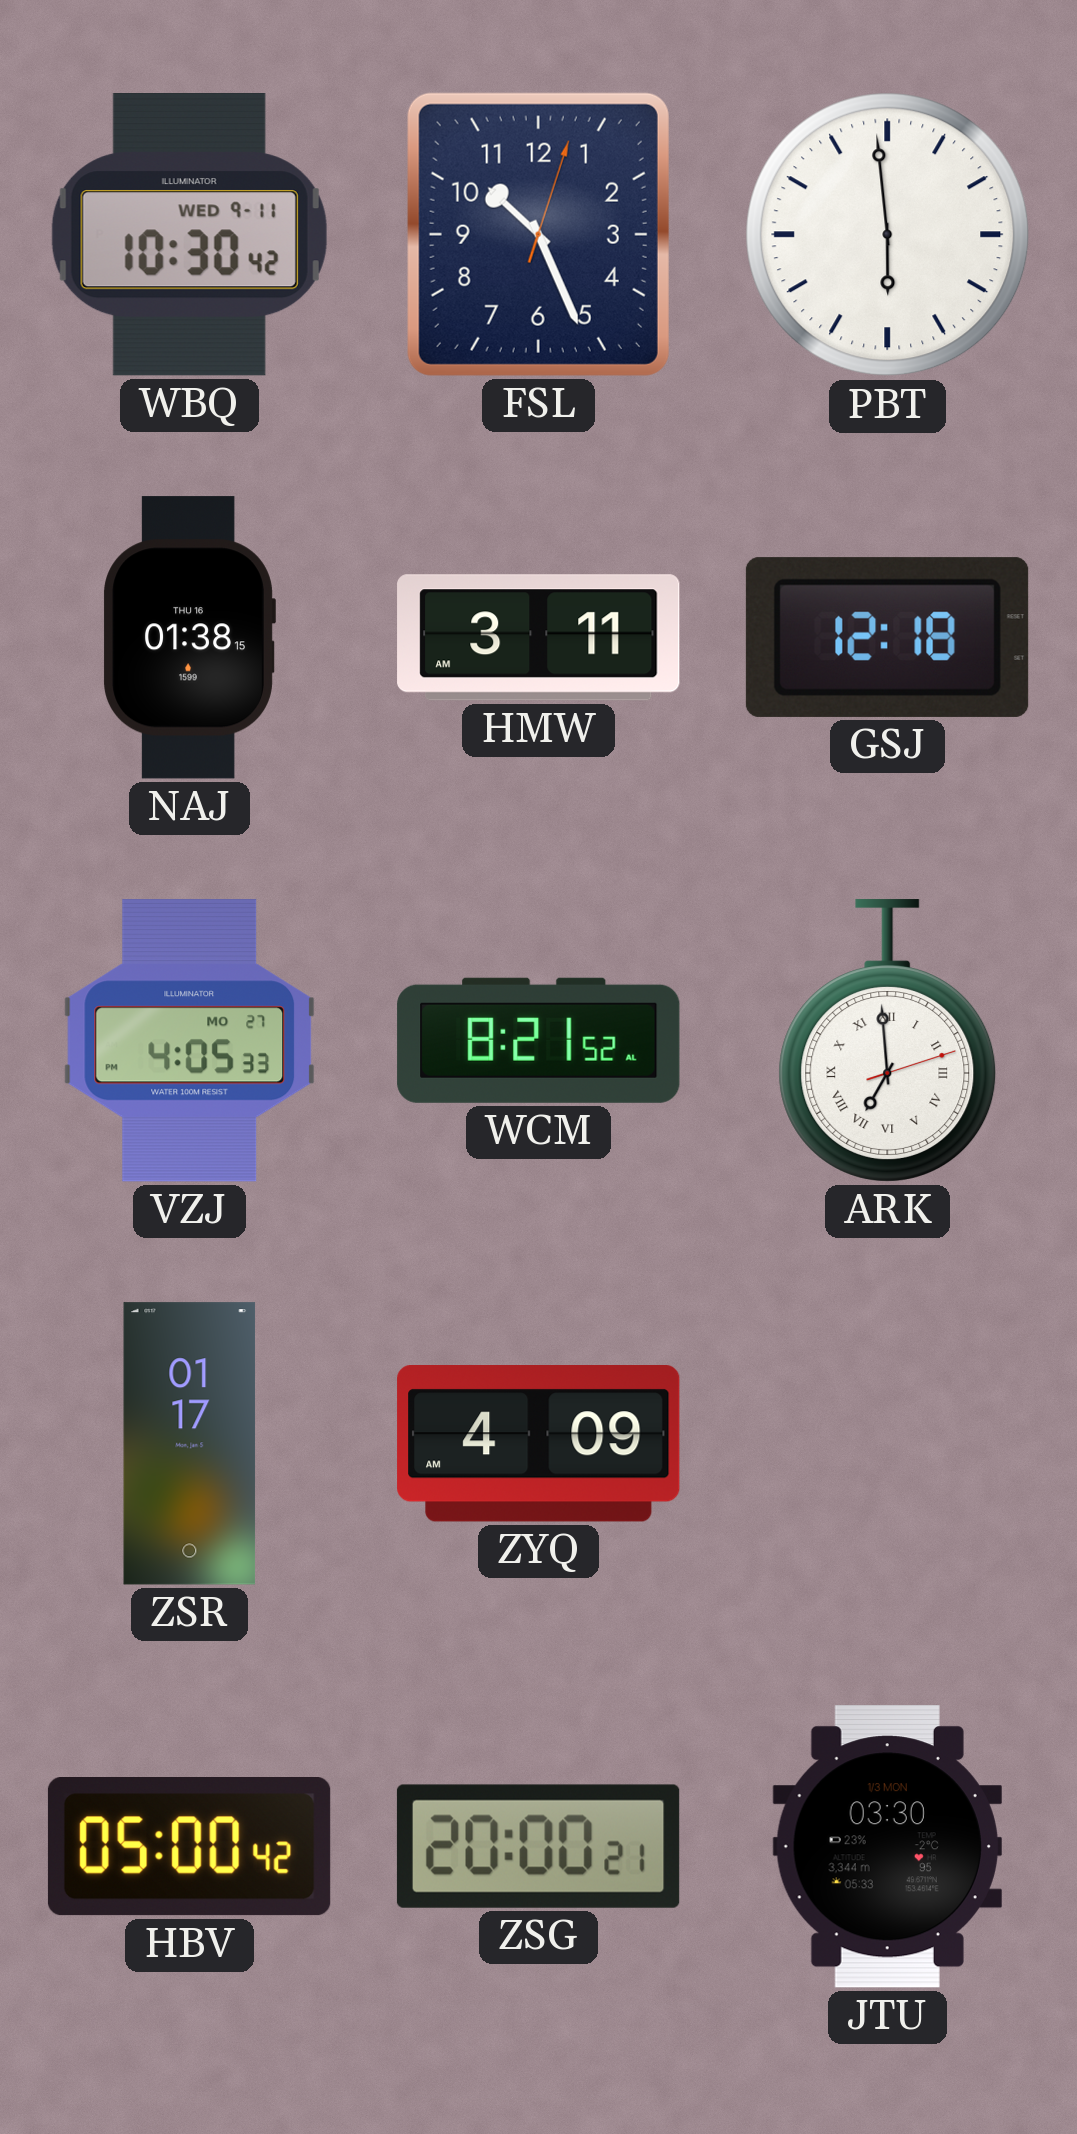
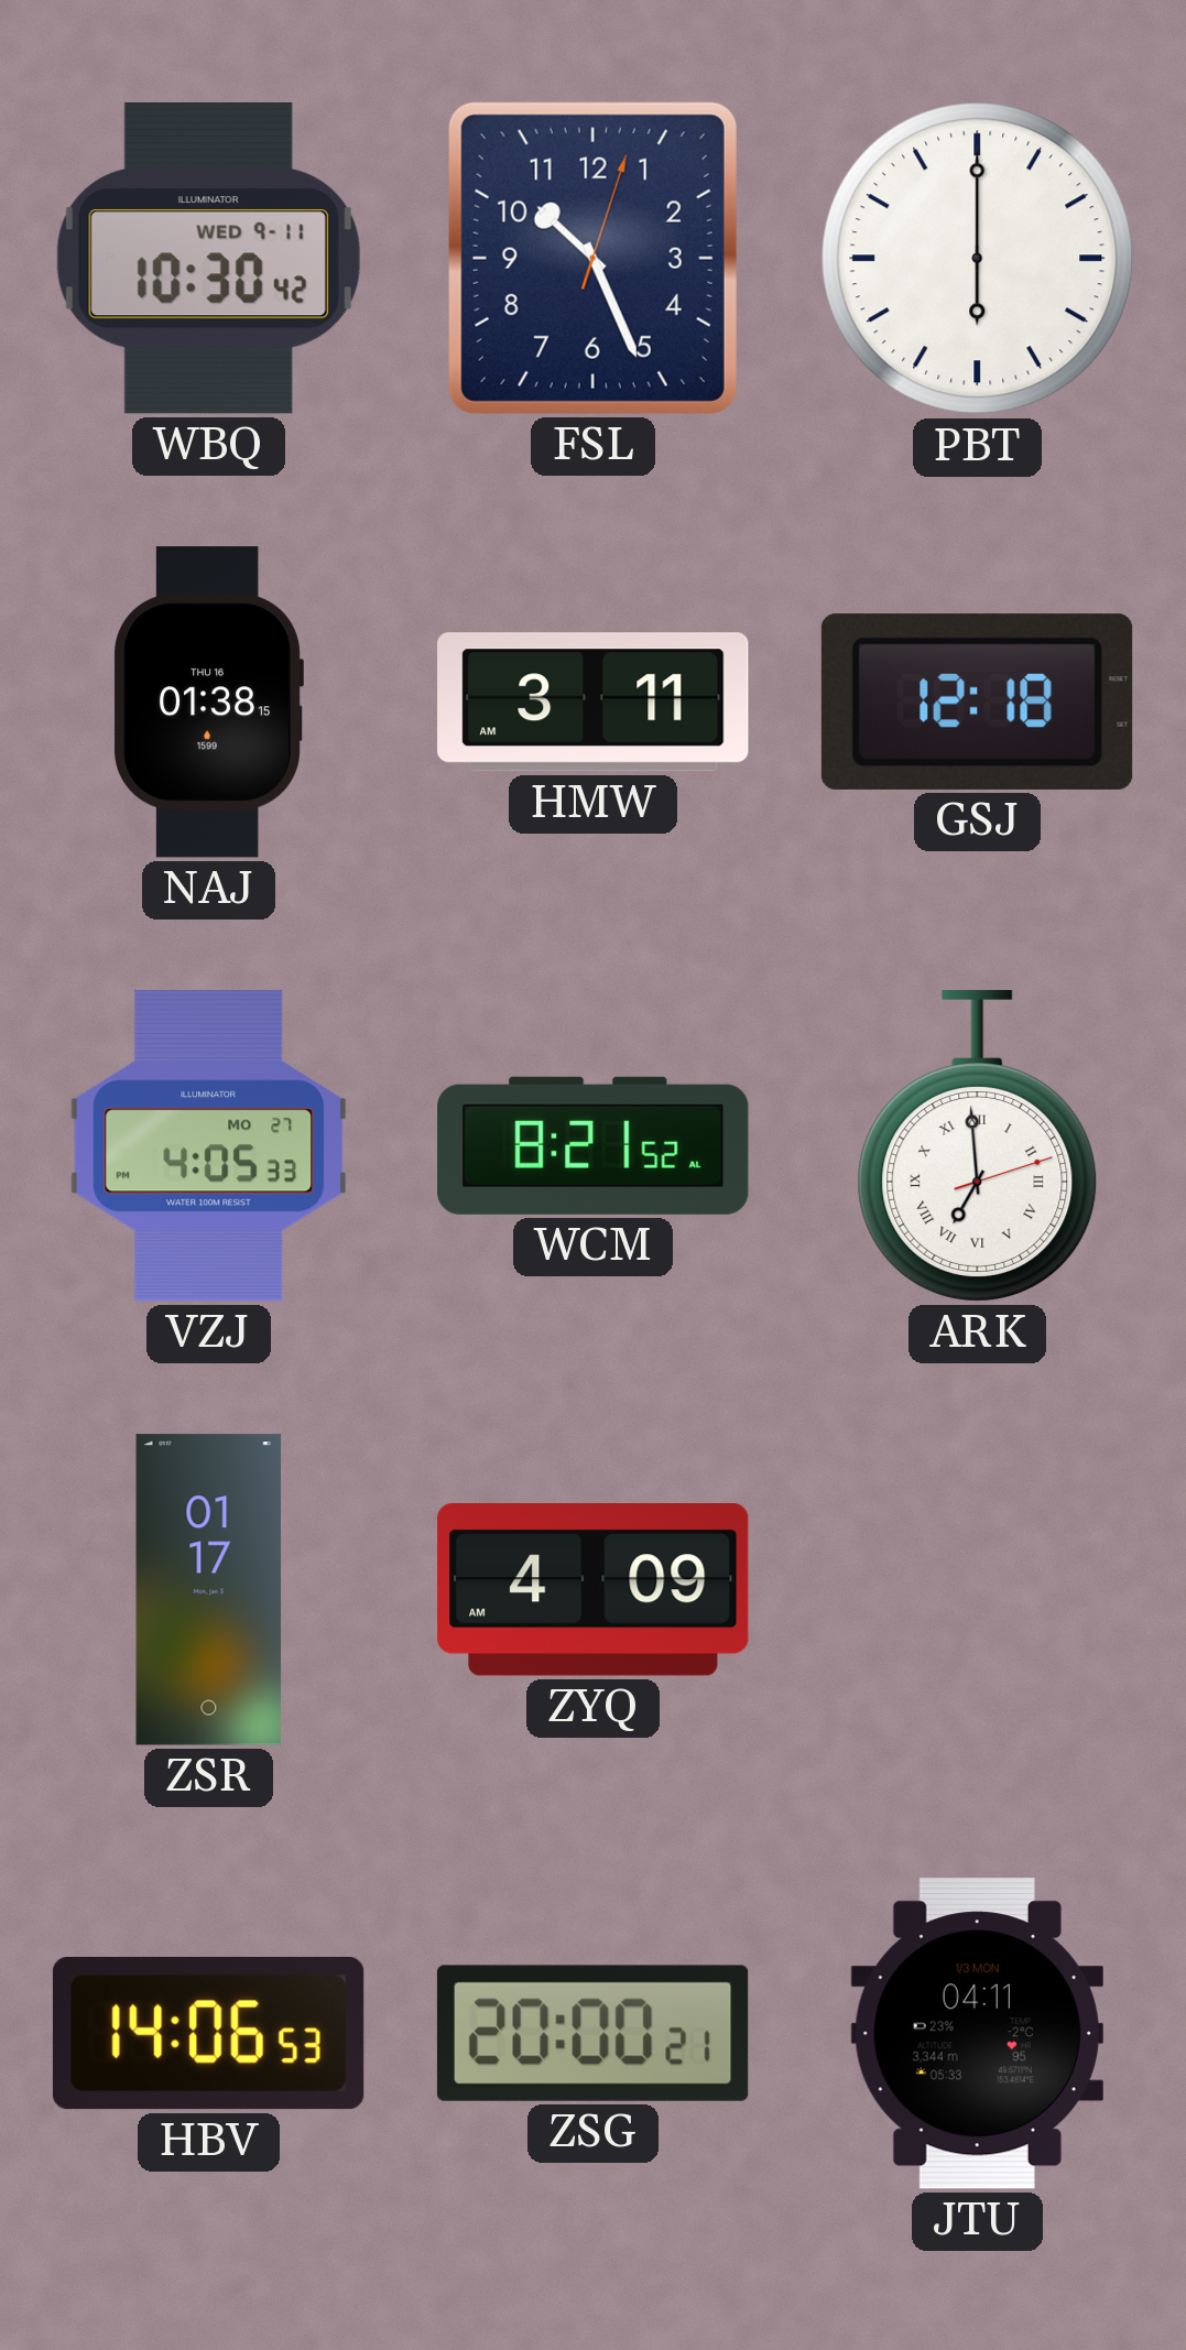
PBT: 5:59 -> 6:00 (978, 259)
HBV: 05:00 -> 14:06 (208, 2034)
JTU: 03:30 -> 04:11 (977, 2034)
